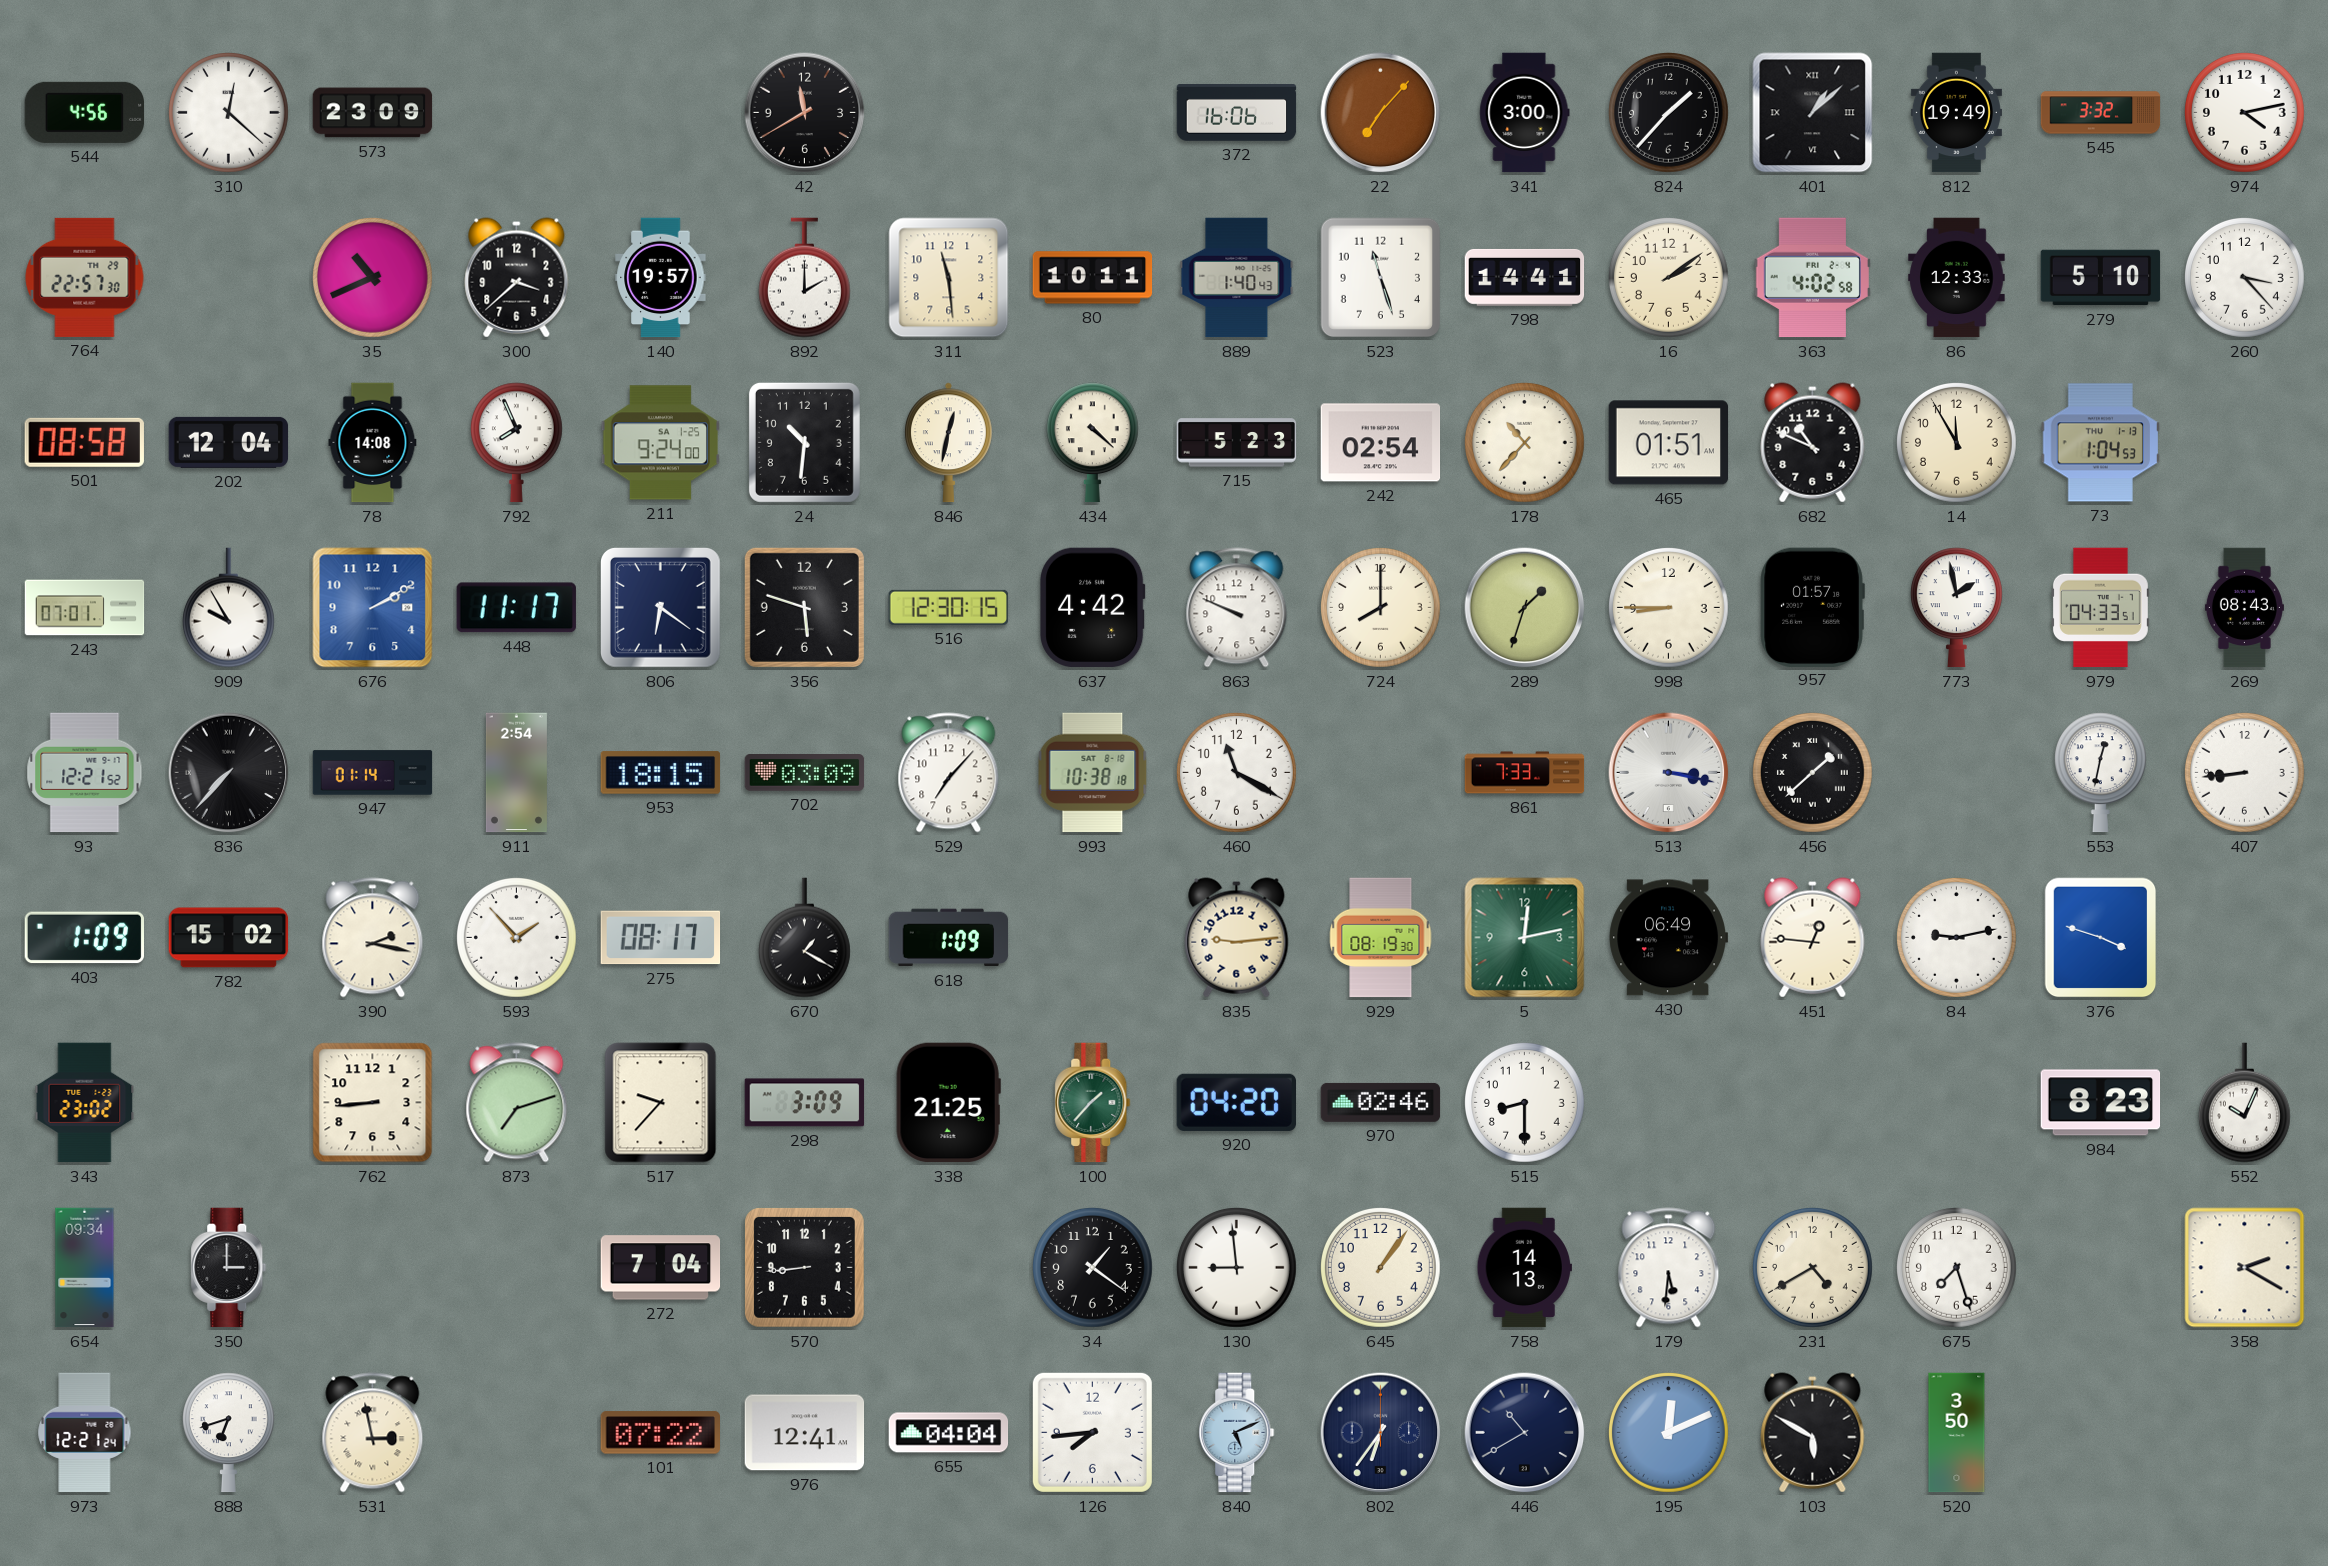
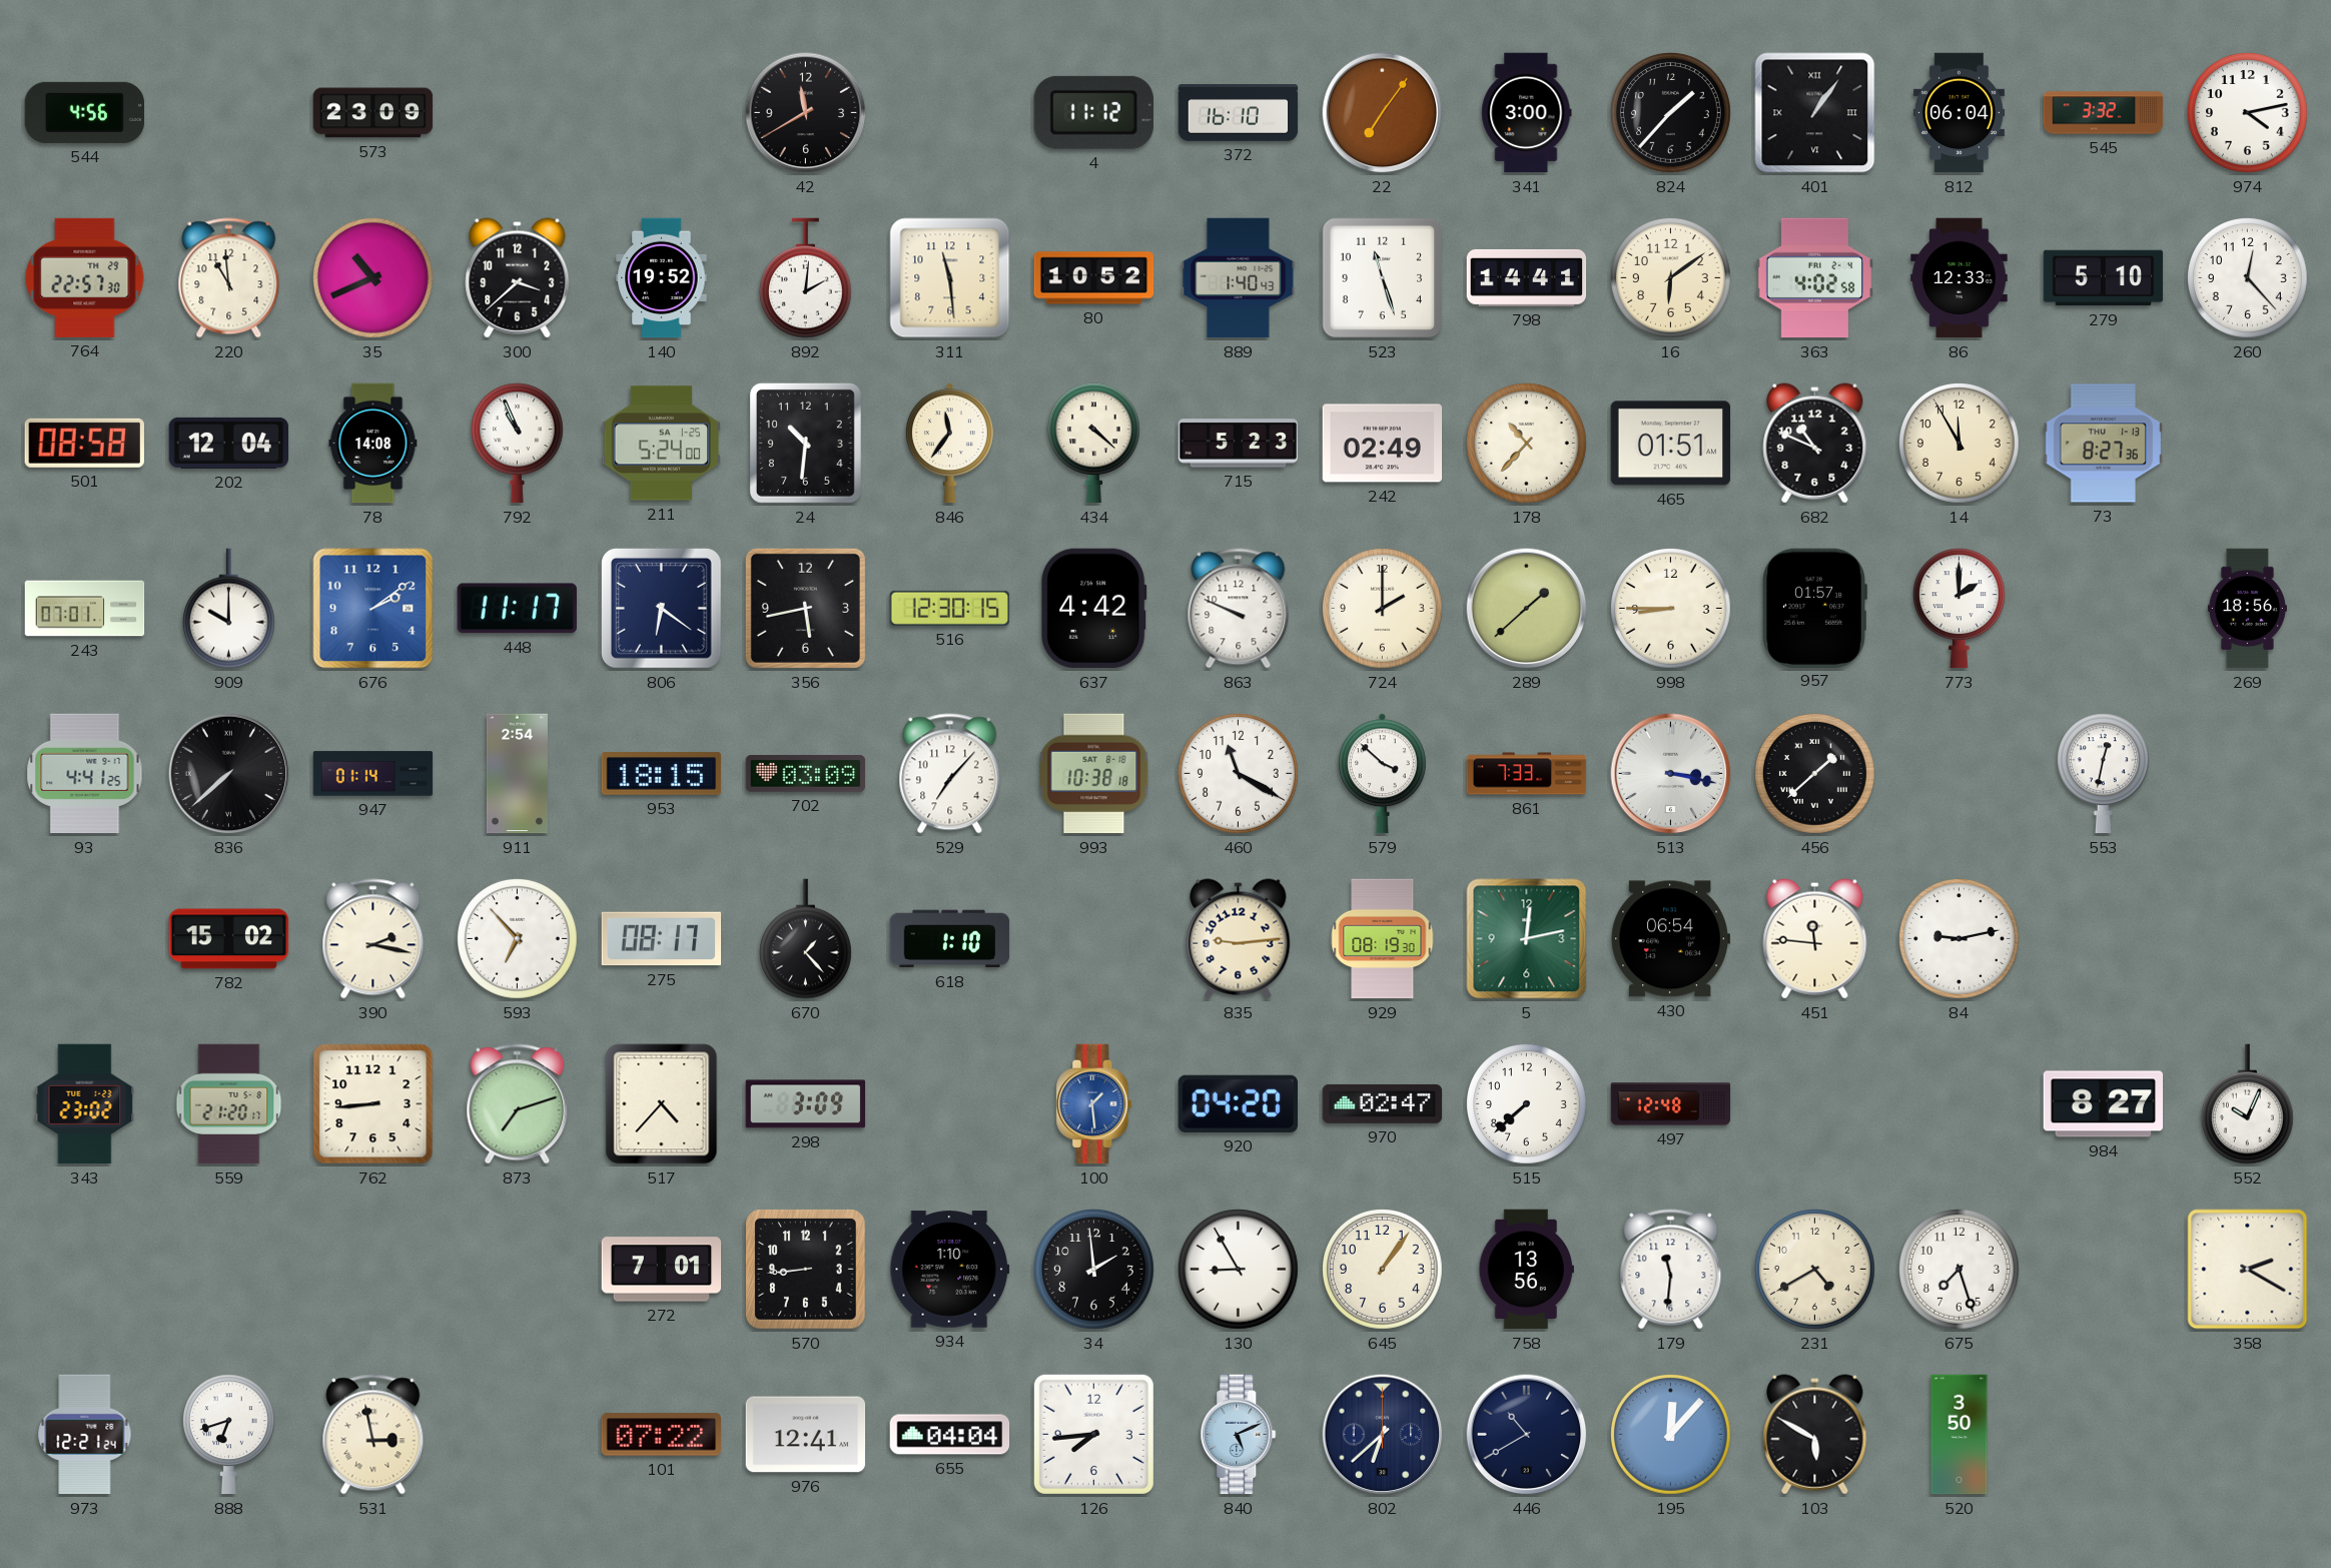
310: 12:22 -> none (229, 113)
4: none -> 11:12 (1093, 112)
372: 16:06 -> 16:10 (1239, 113)
22: 7:07 -> 7:06 (1383, 113)
401: 1:08 -> 1:06 (1815, 113)
812: 19:49 -> 06:04 (1959, 113)
220: none -> 10:59 (229, 278)
140: 19:57 -> 19:52 (662, 278)
892: 2:00 -> 2:01 (805, 278)
80: 10:11 -> 10:52 (1094, 278)
16: 2:09 -> 6:09 (1671, 278)
260: 3:23 -> 12:23 (2248, 278)
792: 7:56 -> 10:56 (517, 444)
211: 9:24 -> 5:24 (661, 444)
846: 12:32 -> 11:36 (949, 444)
242: 02:54 -> 02:49 (1383, 444)
73: 1:04 -> 8:27 (2104, 444)
909: 9:55 -> 10:00 (228, 609)
676: 2:10 -> 2:09 (373, 609)
356: 5:48 -> 5:43 (805, 608)
724: 8:00 -> 2:00 (1383, 609)
289: 1:33 -> 1:38 (1527, 609)
773: 1:58 -> 2:00 (1959, 609)
979: 04:33 -> none (2100, 608)
269: 08:43 -> 18:56 (2247, 609)
93: 12:21 -> 4:41 (85, 774)
836: 7:37 -> 7:38 (229, 774)
579: none -> 3:52 (1382, 774)
407: 8:44 -> none (2245, 773)
403: 1:09 -> none (84, 938)
593: 1:53 -> 6:53 (518, 939)
670: 1:20 -> 1:23 (805, 939)
618: 1:09 -> 1:10 (950, 939)
430: 06:49 -> 06:54 (1670, 939)
451: 12:46 -> 11:46 (1815, 939)
376: 3:48 -> none (2101, 938)
559: none -> 21:20 (229, 1104)
517: 9:37 -> 4:37 (662, 1104)
338: 21:25 -> none (948, 1103)
100: 1:37 -> 1:29 (1094, 1104)
100 dial: green -> blue (1094, 1104)
970: 02:46 -> 02:47 (1383, 1103)
515: 8:30 -> 7:38 (1527, 1104)
497: none -> 12:48 (1671, 1104)
984: 8:23 -> 8:27 (2104, 1104)
654: 09:34 -> none (85, 1268)
350: 3:00 -> none (229, 1268)
272: 7:04 -> 7:01 (662, 1270)
934: none -> 1:10 (950, 1270)
34: 1:21 -> 1:59 (1094, 1270)
130: 8:59 -> 8:55 (1239, 1270)
758: 14:13 -> 13:56 (1526, 1270)
179: 5:31 -> 11:31 (1671, 1270)
802: 6:36 -> 6:38 (1383, 1435)
195: 12:11 -> 12:07 (1671, 1435)
